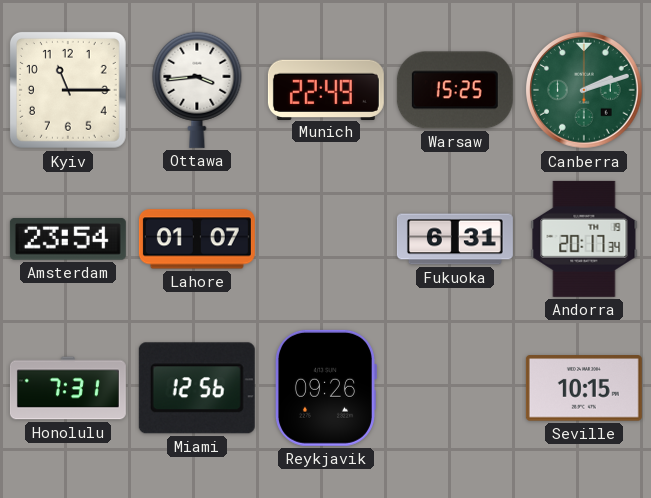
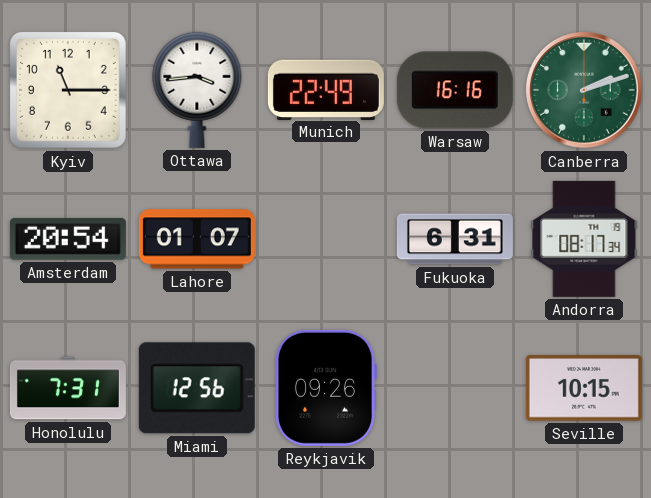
Warsaw: 15:25 -> 16:16 (455, 90)
Amsterdam: 23:54 -> 20:54 (68, 239)
Andorra: 20:17 -> 08:17 (584, 239)
